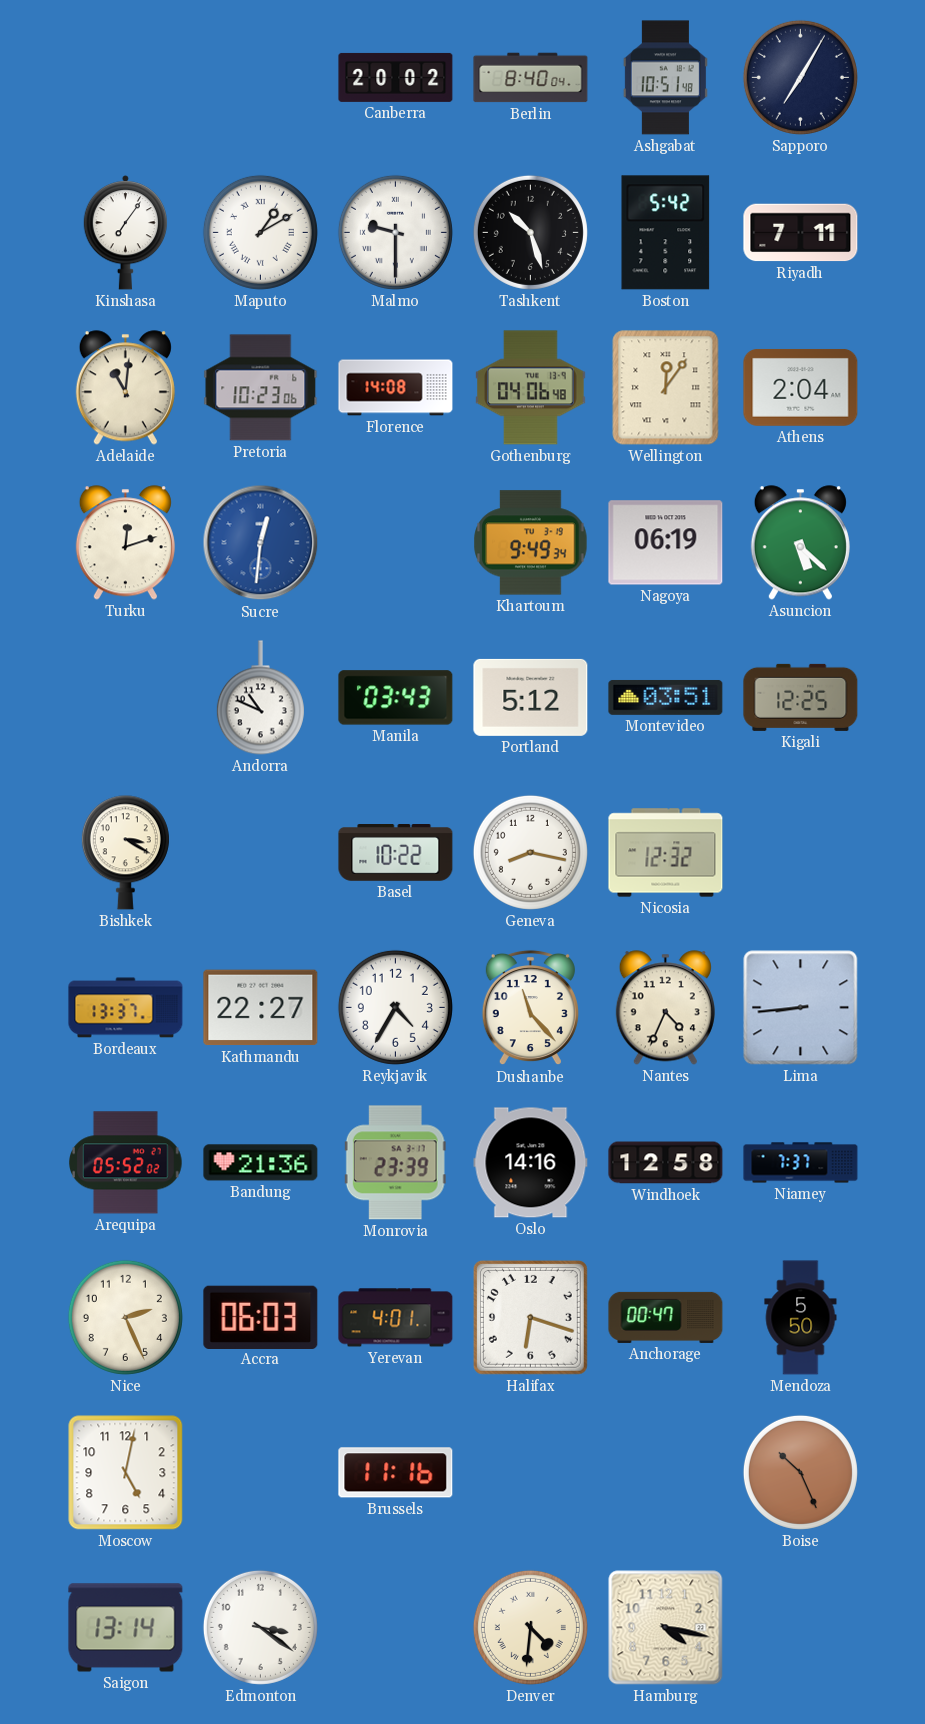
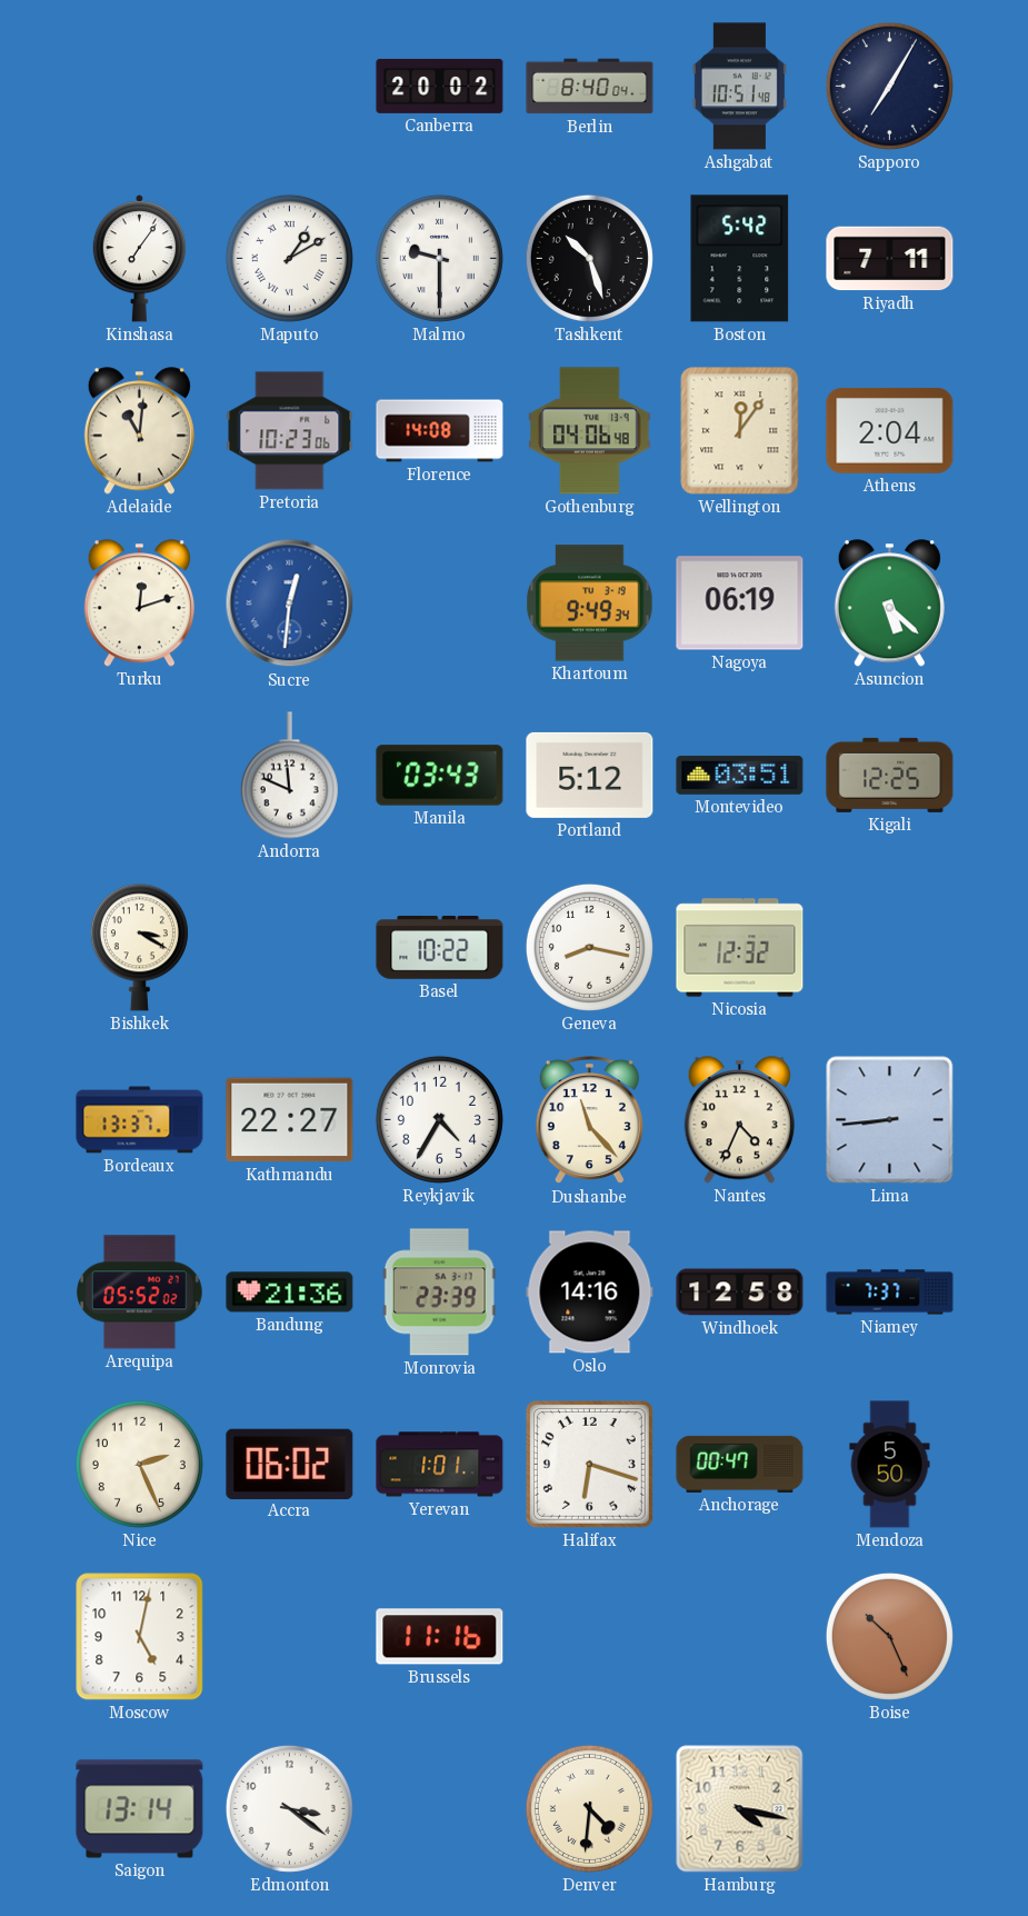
Andorra: 10:49 -> 11:49 (289, 776)
Accra: 06:03 -> 06:02 (290, 1464)
Yerevan: 4:01 -> 1:01 (440, 1465)
